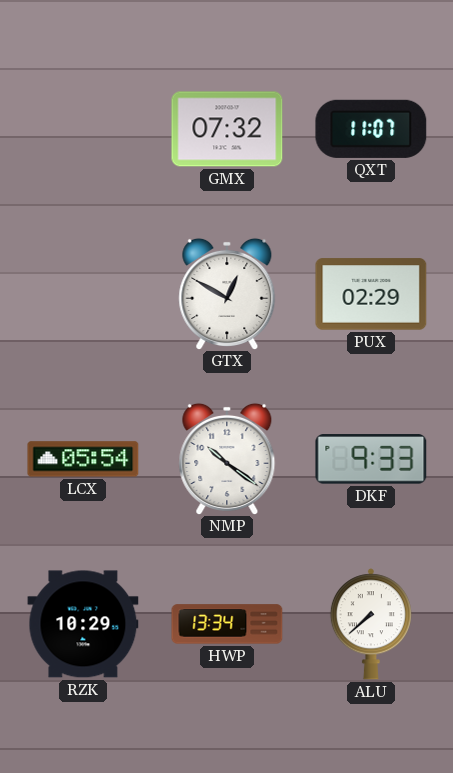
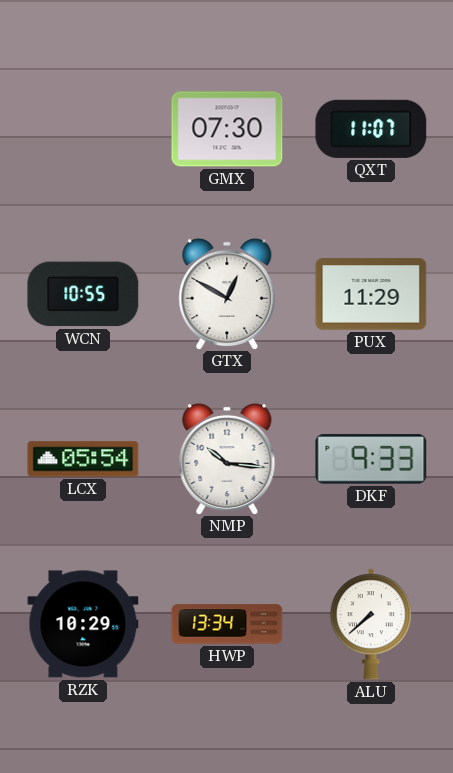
GMX: 07:32 -> 07:30 (227, 129)
WCN: none -> 10:55 (83, 294)
PUX: 02:29 -> 11:29 (371, 294)
NMP: 10:21 -> 10:16 (227, 458)
